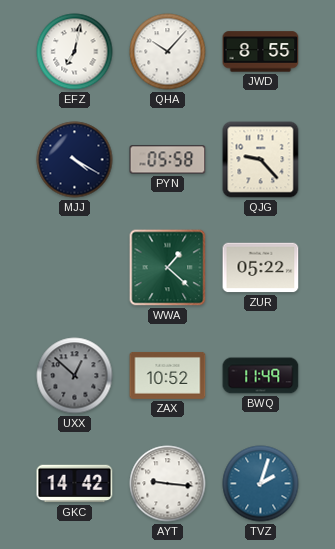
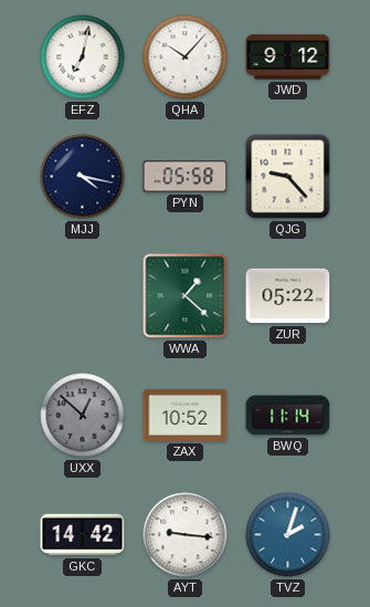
JWD: 8:55 -> 9:12 (288, 57)
MJJ: 4:20 -> 4:17 (83, 177)
BWQ: 11:49 -> 11:14 (288, 416)
